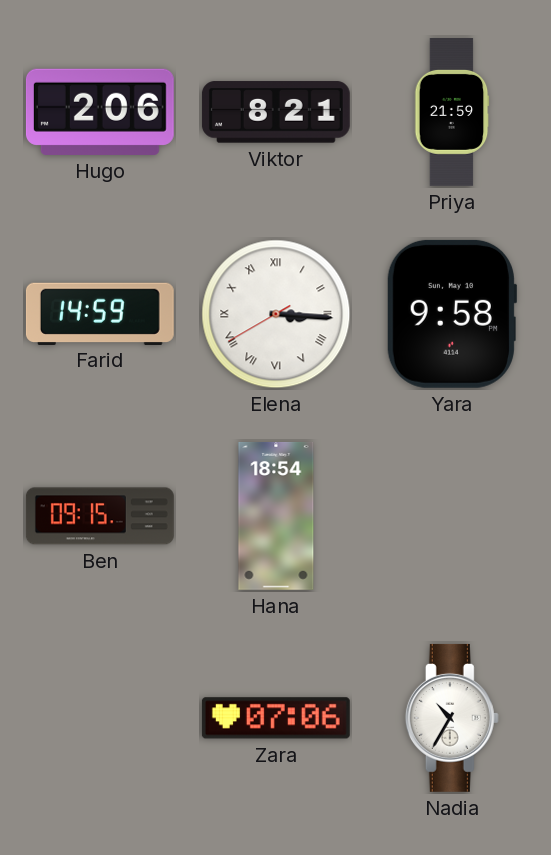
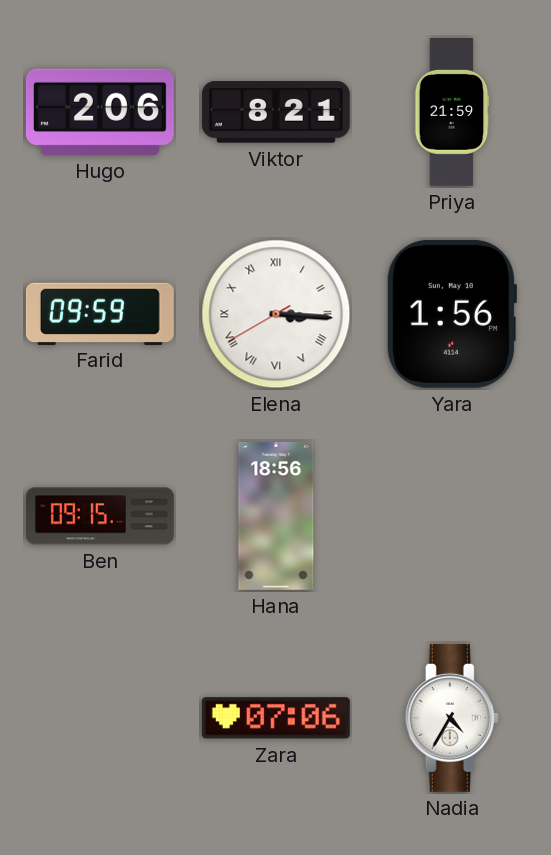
Farid: 14:59 -> 09:59 (100, 313)
Yara: 9:58 -> 1:56 (451, 314)
Hana: 18:54 -> 18:56 (276, 516)
Nadia: 10:35 -> 4:35 (452, 718)
